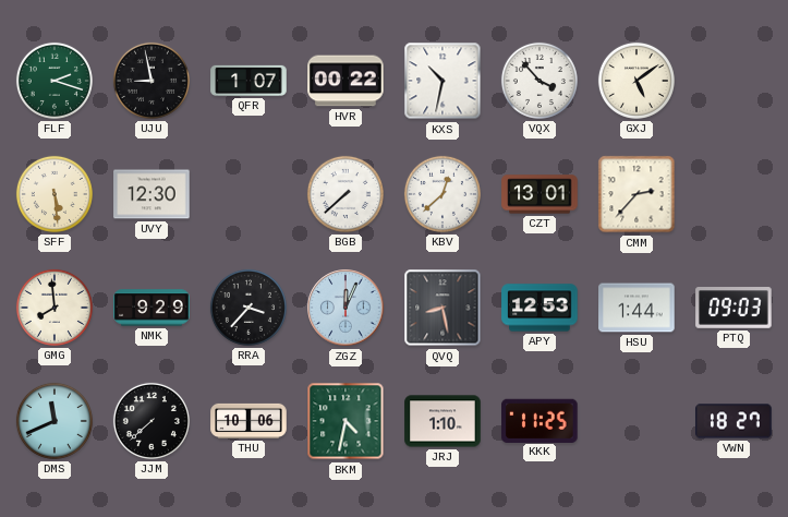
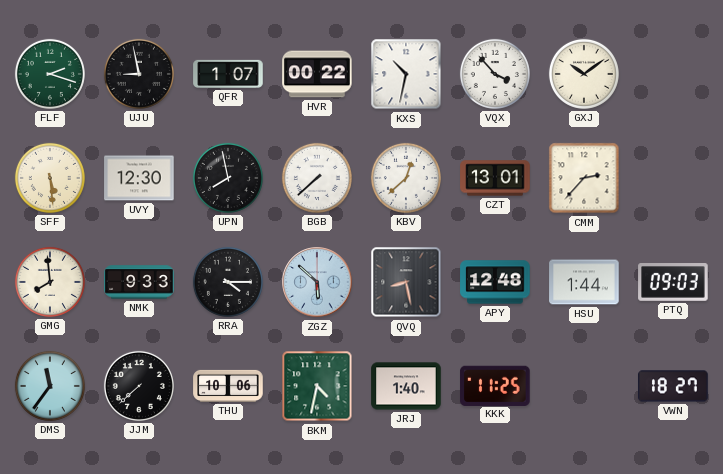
GXJ: 5:09 -> 10:09 (584, 74)
UPN: none -> 7:58 (228, 178)
NMK: 9:29 -> 9:33 (139, 282)
RRA: 3:37 -> 4:15 (228, 282)
ZGZ: 12:04 -> 5:52 (317, 282)
APY: 12:53 -> 12:48 (495, 282)
DMS: 11:41 -> 11:36 (50, 386)
JRJ: 1:10 -> 1:40 (406, 386)
